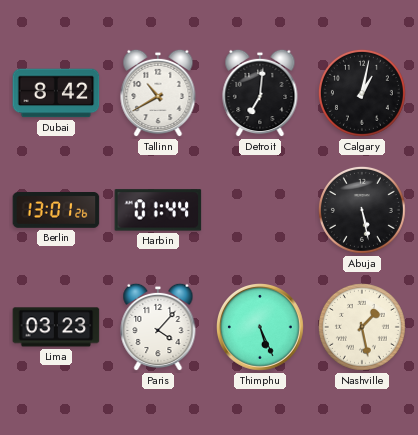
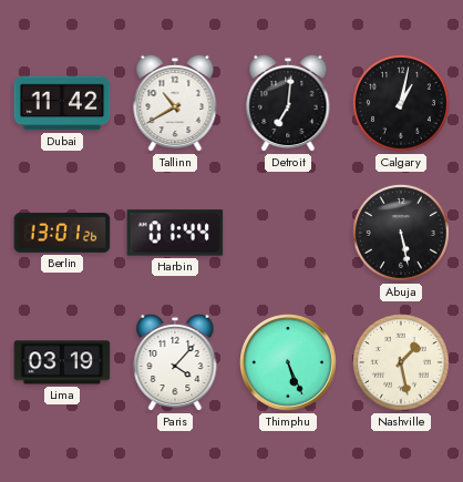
Dubai: 8:42 -> 11:42 (62, 103)
Lima: 03:23 -> 03:19 (62, 362)
